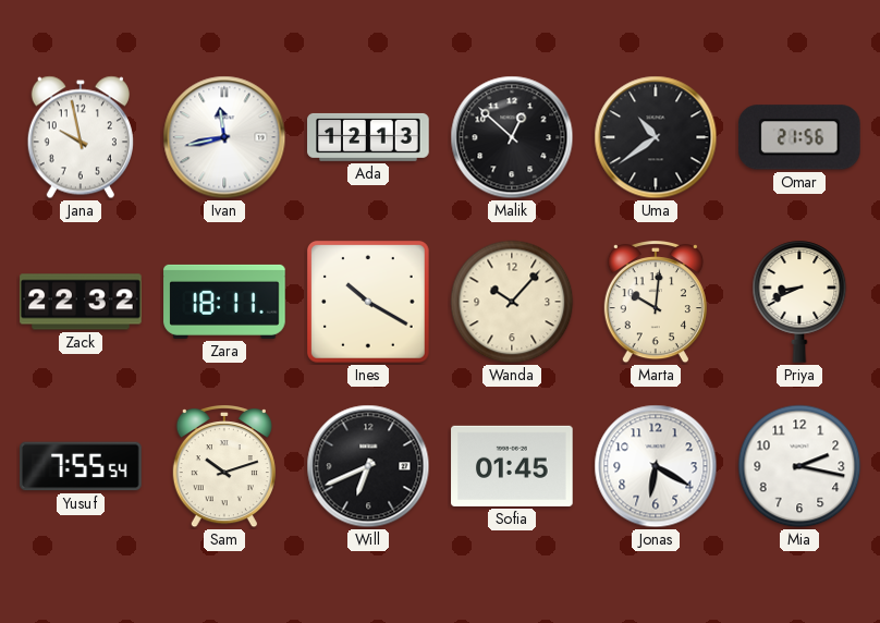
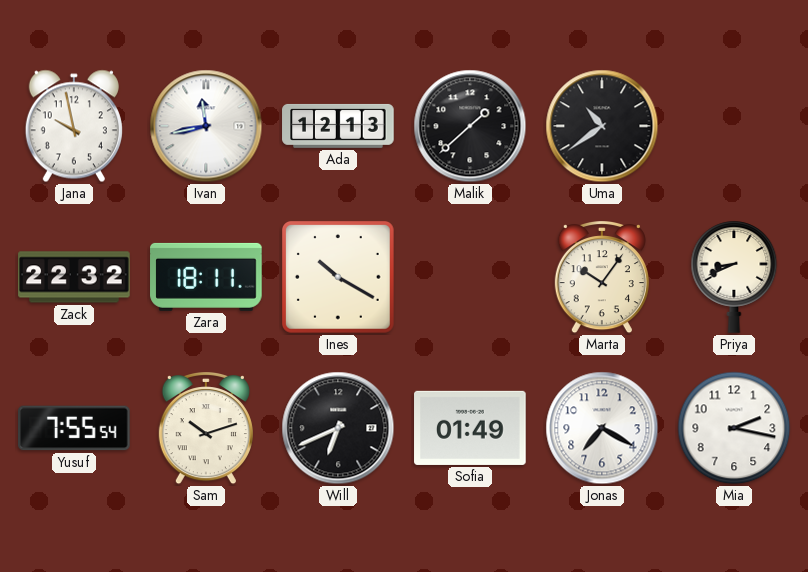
Malik: 12:52 -> 1:38 (470, 126)
Omar: 21:56 -> none (799, 137)
Wanda: 10:07 -> none (512, 302)
Marta: 10:01 -> 10:06 (602, 278)
Sofia: 01:45 -> 01:49 (470, 428)
Jonas: 6:20 -> 7:20 (602, 428)
